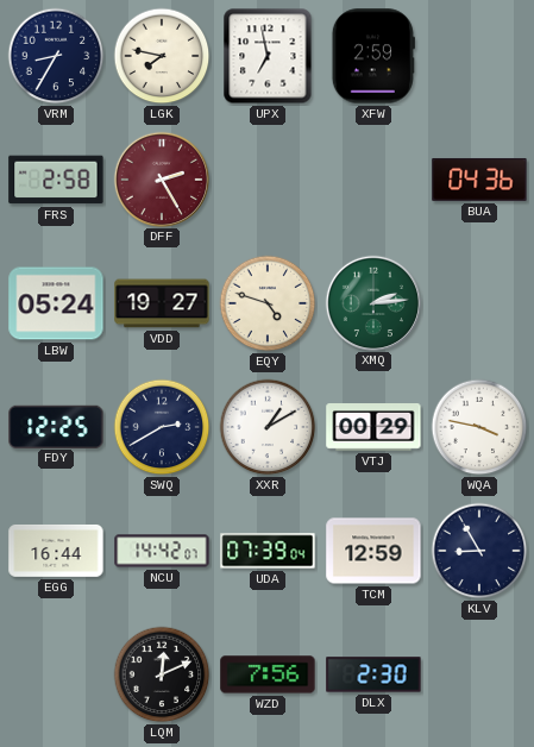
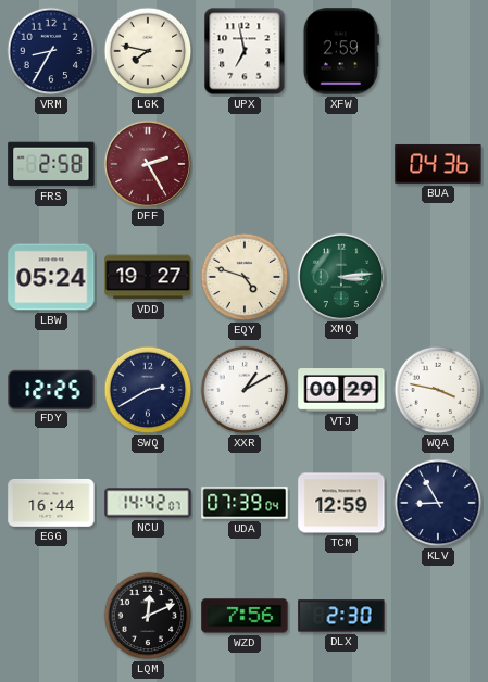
XMQ: 2:14 -> 3:14 (340, 276)
